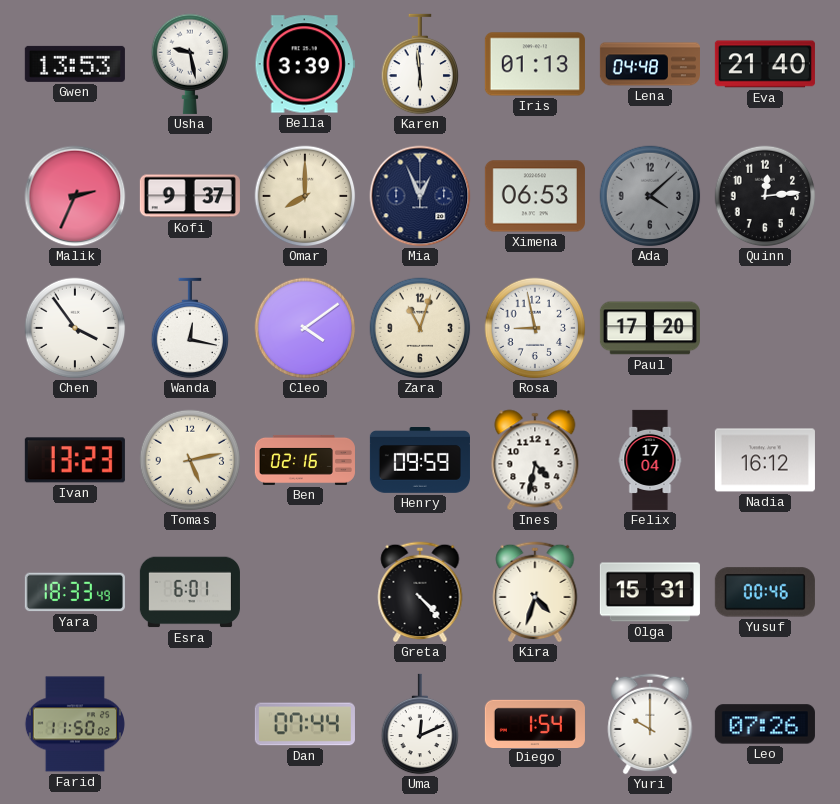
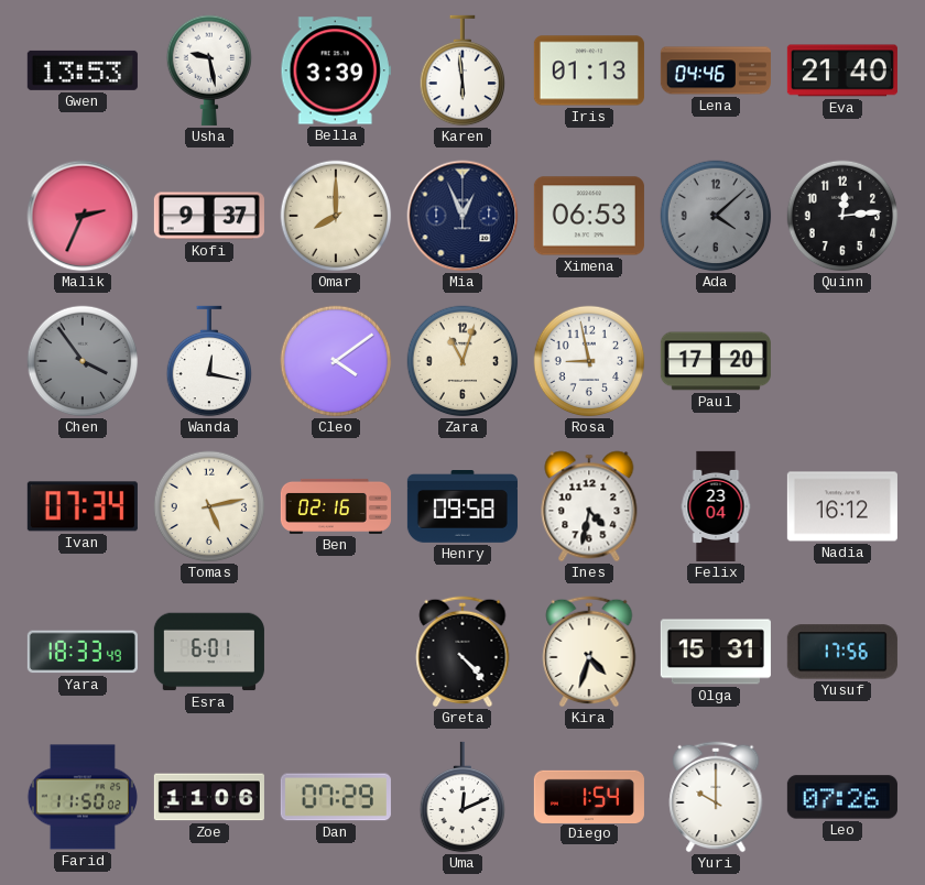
Lena: 04:48 -> 04:46 (716, 70)
Chen dial: white -> grey (83, 361)
Ivan: 13:23 -> 07:34 (83, 506)
Henry: 09:59 -> 09:58 (463, 506)
Felix: 17:04 -> 23:04 (716, 506)
Yusuf: 00:46 -> 17:56 (842, 652)
Zoe: none -> 11:06 (209, 797)
Dan: 07:44 -> 07:29 (336, 797)
